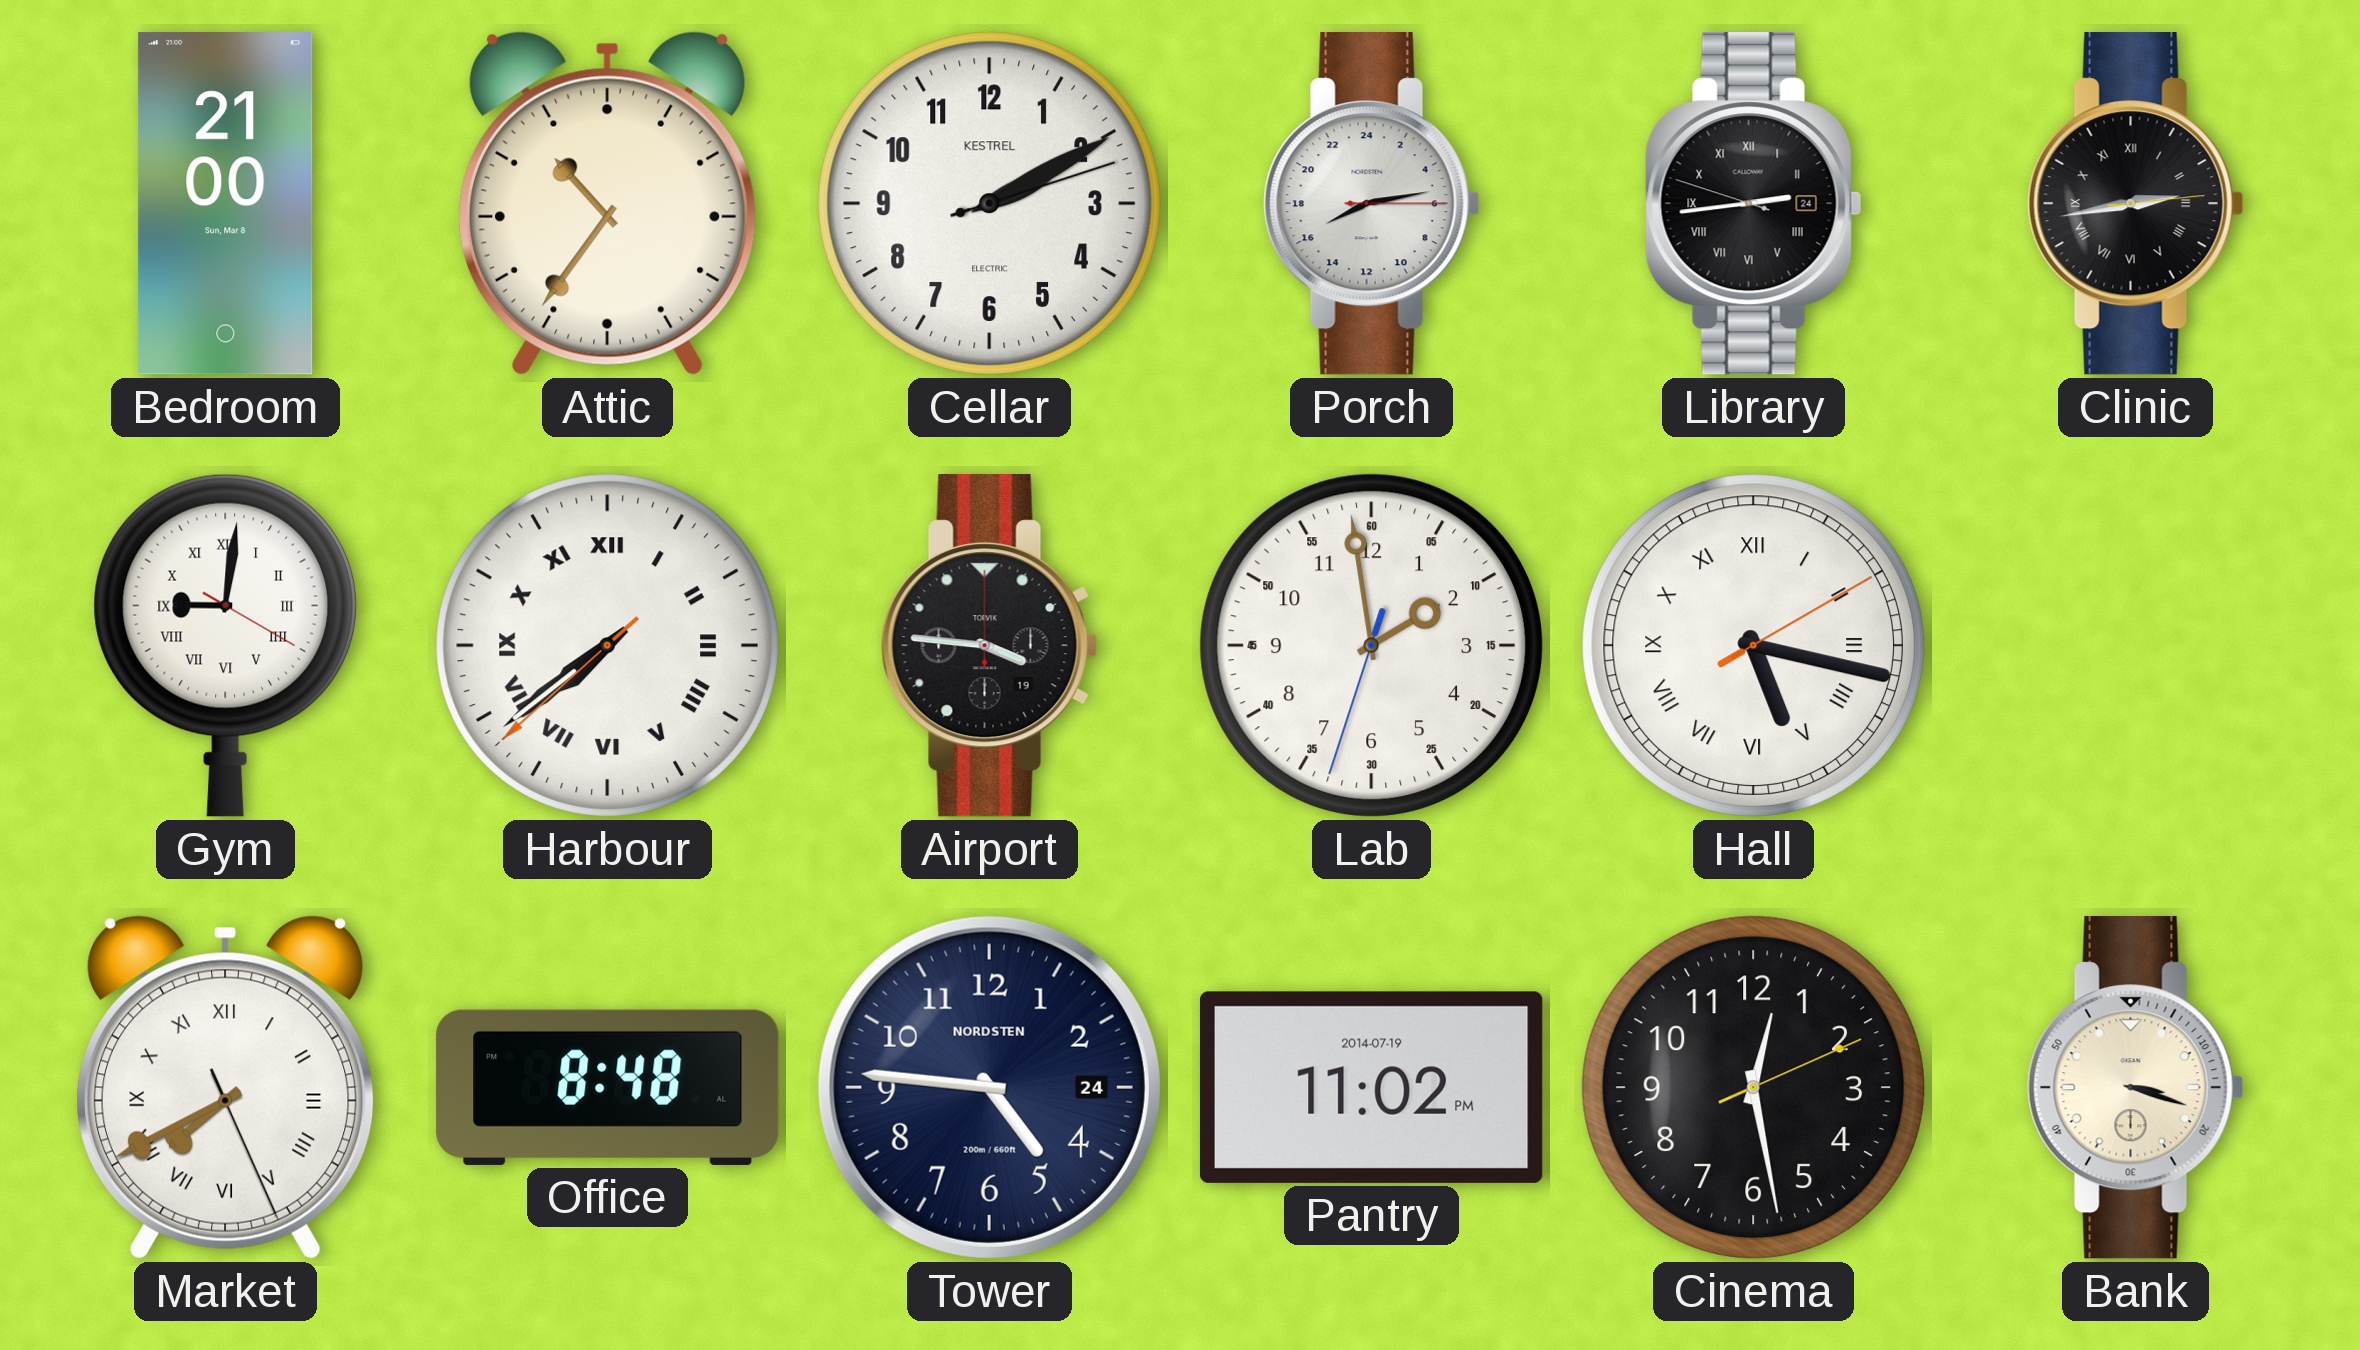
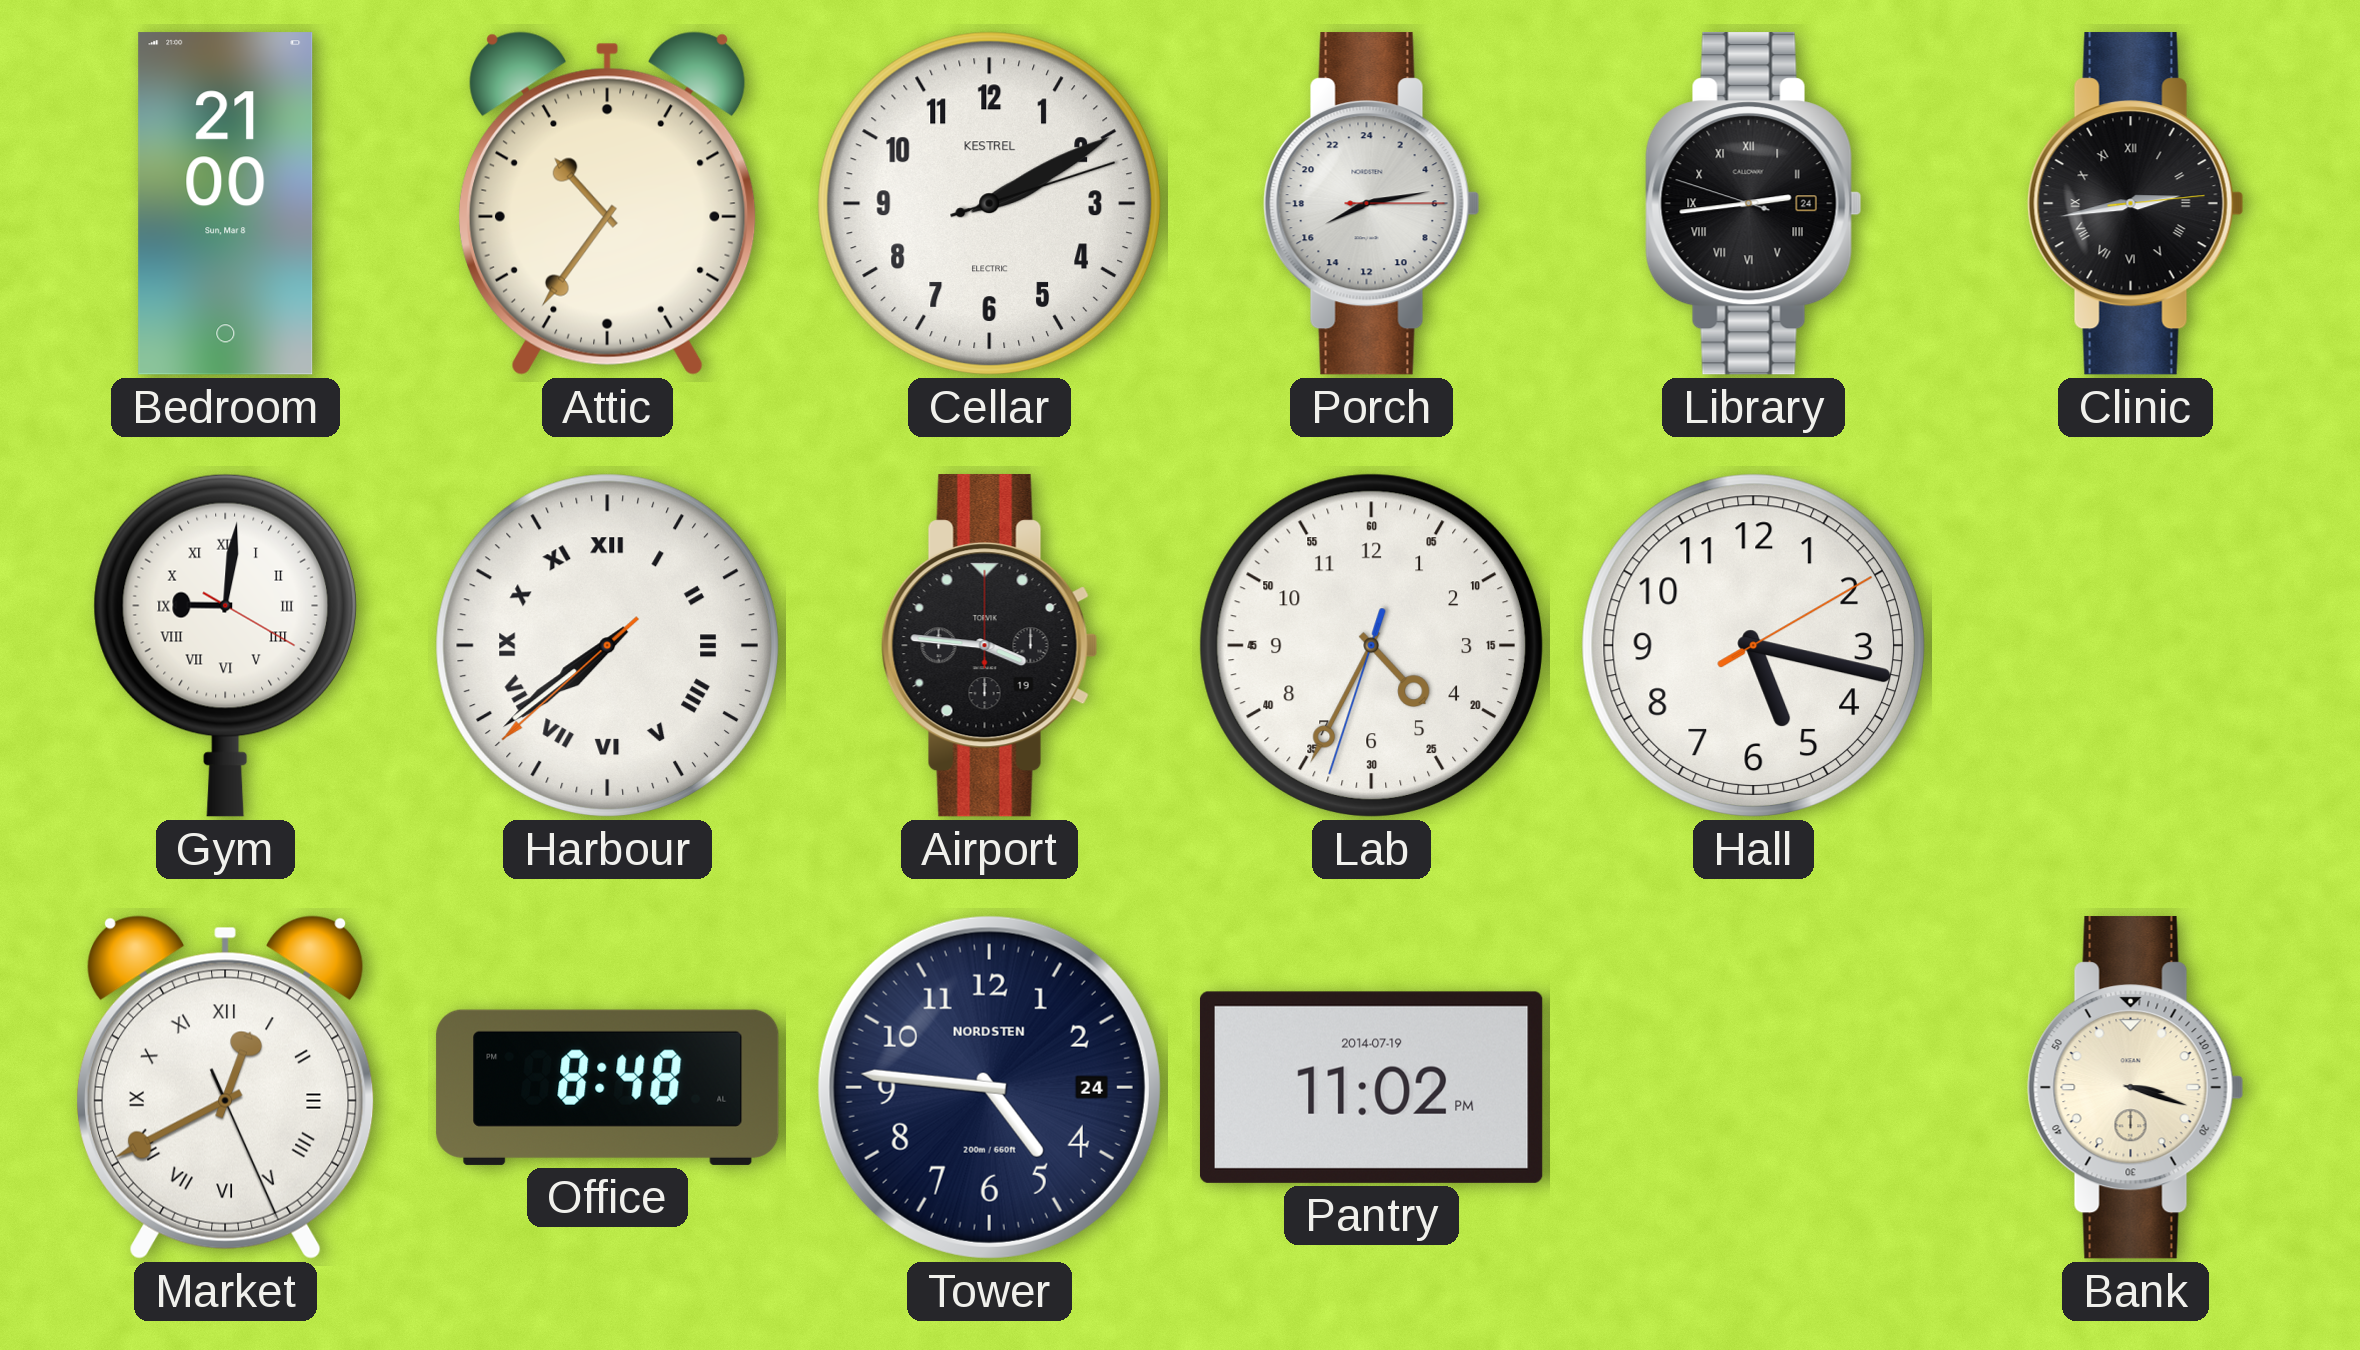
Lab: 1:58 -> 4:34 (1371, 645)
Hall numerals: Roman -> Arabic (1753, 645)
Market: 7:40 -> 12:40 (226, 1087)
Cinema: 12:28 -> none (1753, 1087)
